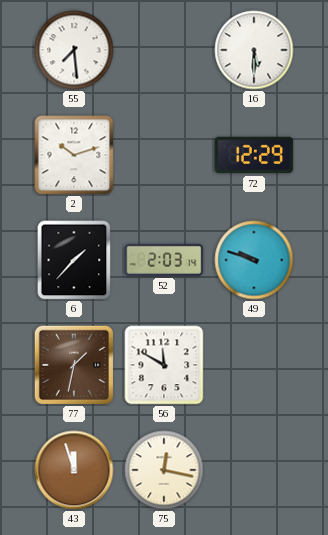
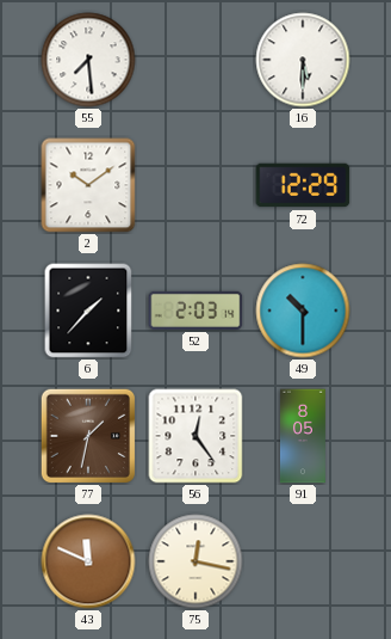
2: 10:12 -> 10:09 (88, 185)
49: 9:48 -> 10:30 (303, 311)
56: 11:50 -> 12:24 (195, 436)
91: none -> 8:05 (303, 436)
43: 11:57 -> 11:49 (88, 561)
